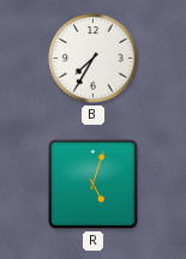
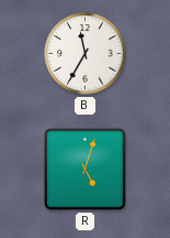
B: 7:35 -> 11:35 (86, 54)
